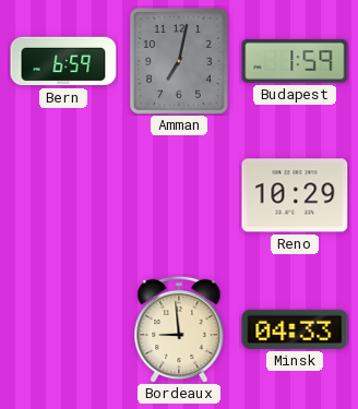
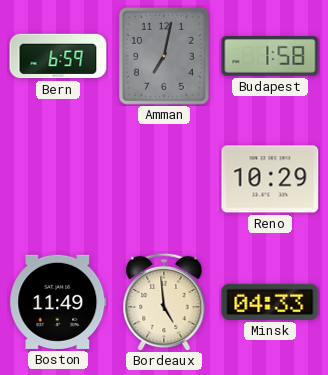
Budapest: 1:59 -> 1:58 (270, 57)
Boston: none -> 11:49 (58, 302)
Bordeaux: 8:59 -> 4:59 (164, 302)
